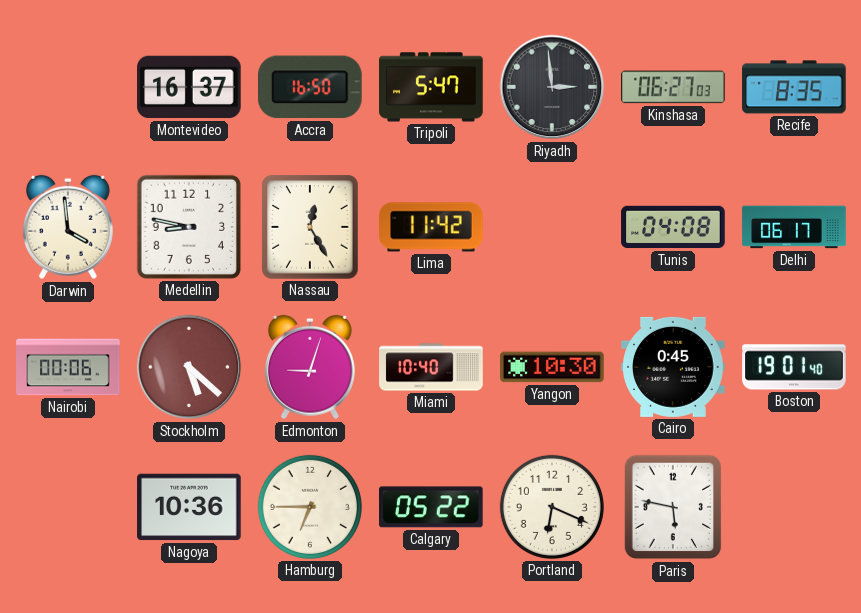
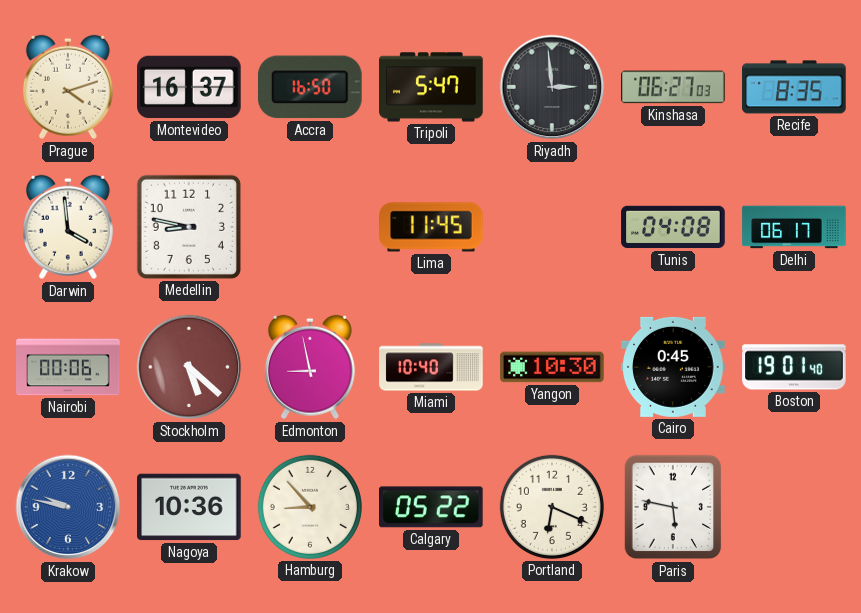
Prague: none -> 4:12 (68, 87)
Nassau: 12:25 -> none (310, 227)
Lima: 11:42 -> 11:45 (431, 227)
Edmonton: 9:03 -> 8:58 (310, 367)
Krakow: none -> 9:47 (68, 507)
Hamburg: 6:45 -> 8:53 (310, 507)
